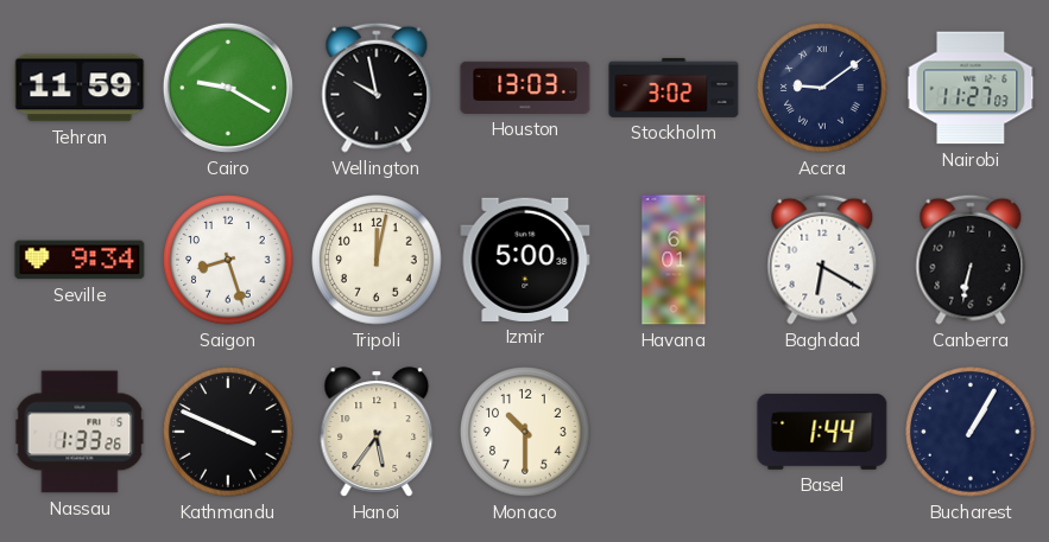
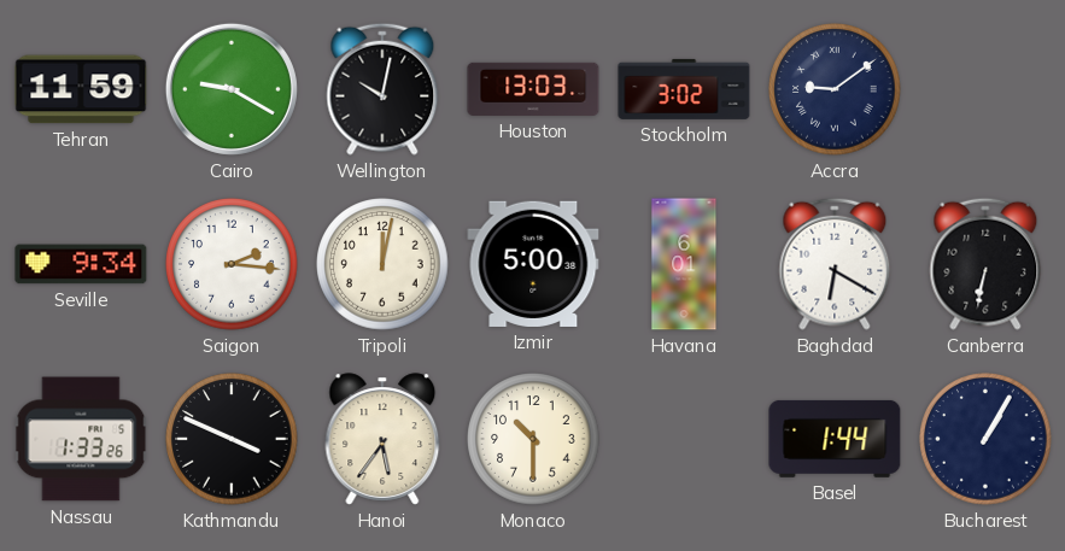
Wellington: 9:58 -> 10:02 (382, 89)
Nairobi: 11:27 -> none (971, 88)
Saigon: 8:27 -> 2:16 (232, 264)
